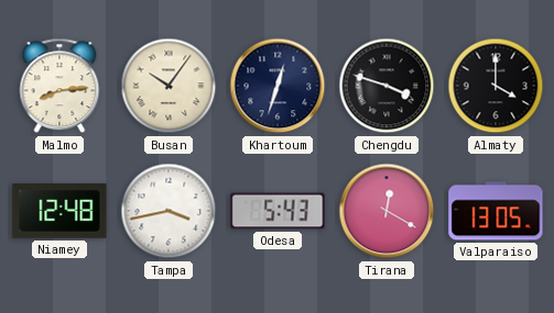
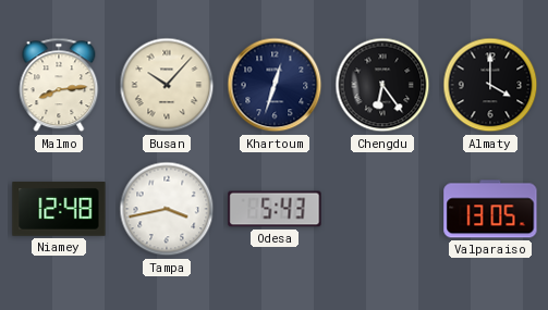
Busan: 10:06 -> 10:07 (167, 85)
Chengdu: 3:48 -> 6:24 (382, 85)
Tirana: 12:20 -> none (387, 211)
